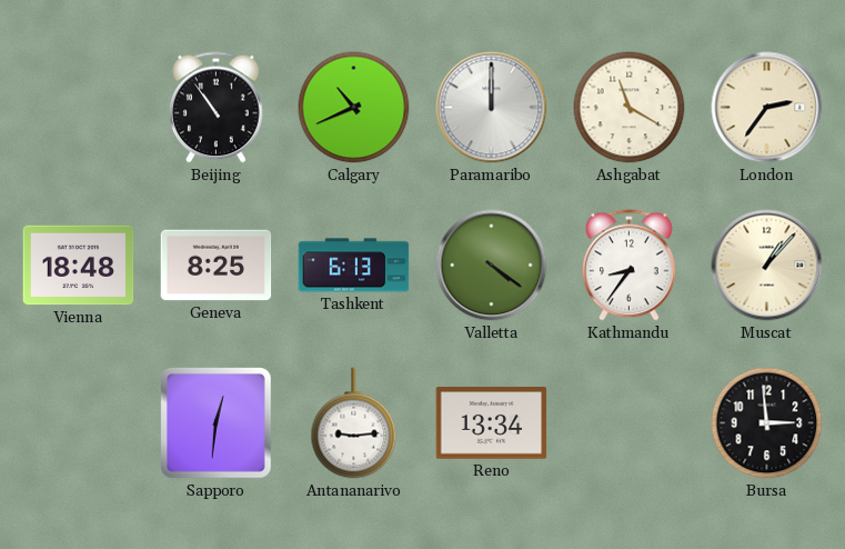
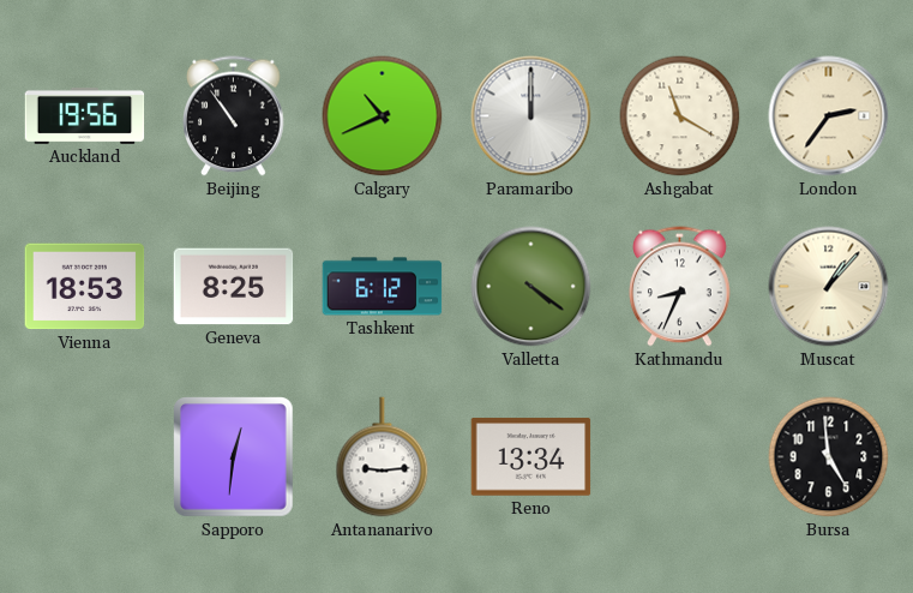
Auckland: none -> 19:56 (85, 115)
Vienna: 18:48 -> 18:53 (85, 287)
Tashkent: 6:13 -> 6:12 (383, 287)
Kathmandu: 8:36 -> 8:34 (680, 287)
Bursa: 2:59 -> 4:59 (829, 457)
